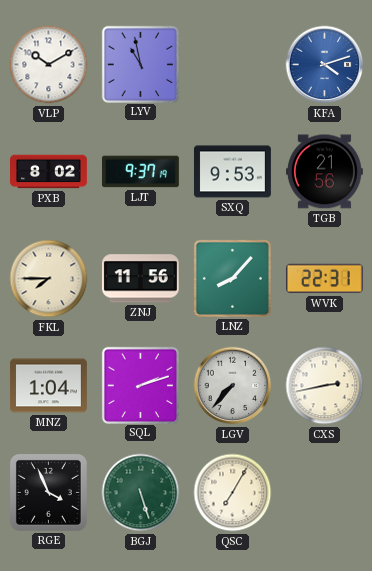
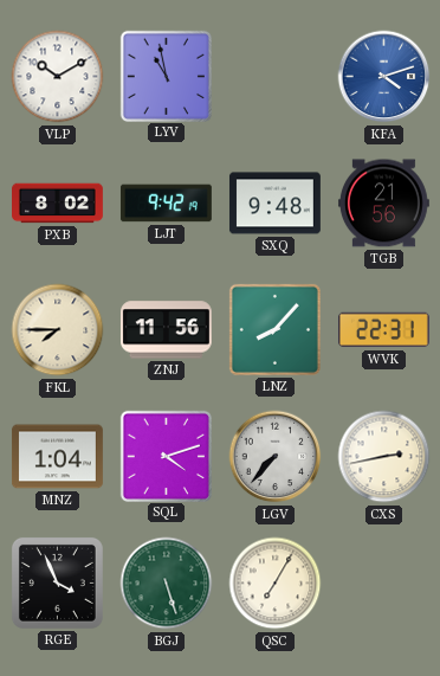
LJT: 9:37 -> 9:42 (166, 204)
SXQ: 9:53 -> 9:48 (274, 204)
SQL: 2:12 -> 4:12 (166, 456)
